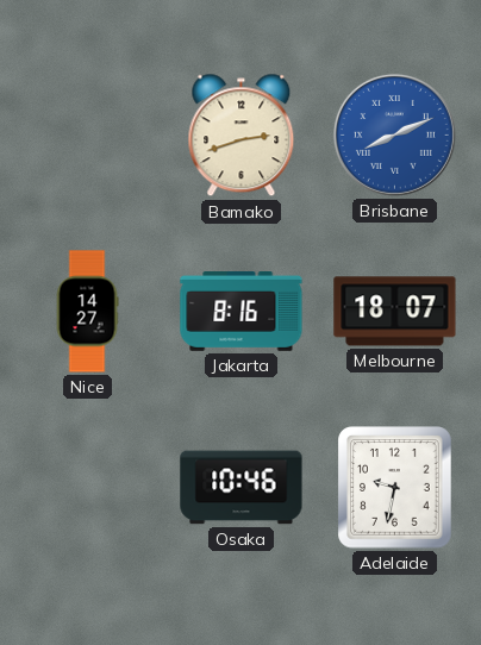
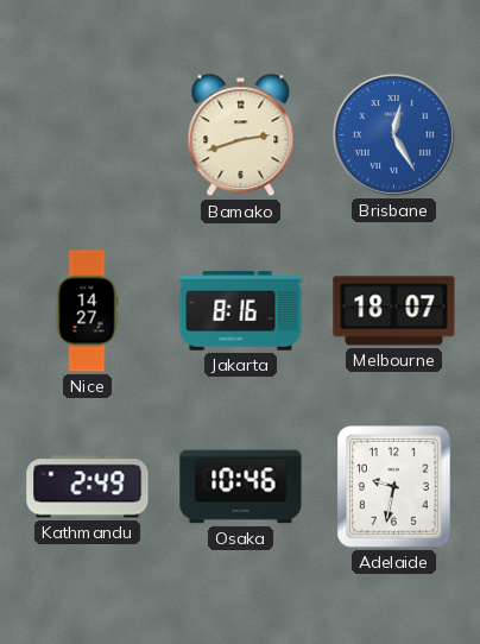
Brisbane: 8:11 -> 12:25 (393, 134)
Kathmandu: none -> 2:49 (88, 487)
